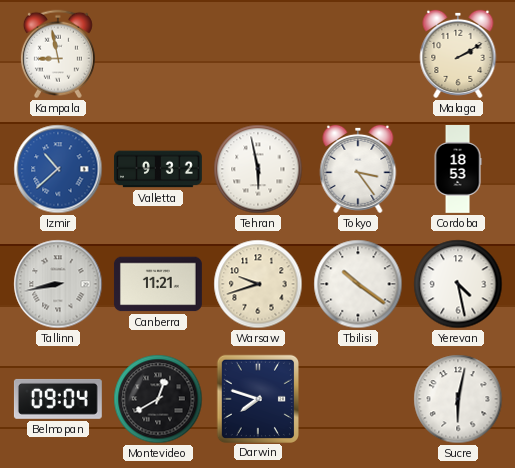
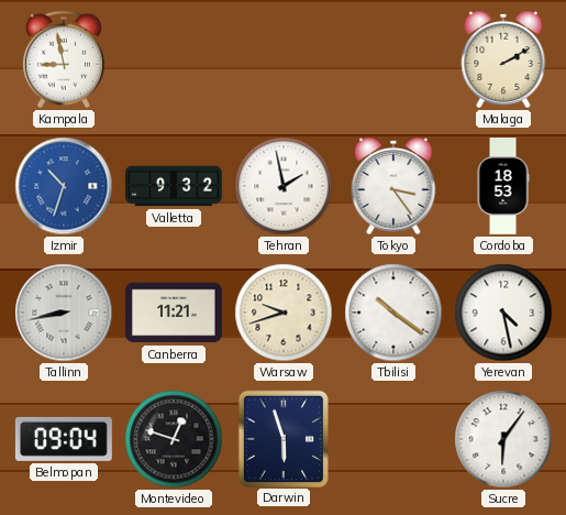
Izmir: 10:38 -> 10:33 (64, 186)
Tehran: 5:58 -> 1:58 (284, 186)
Montevideo: 12:40 -> 12:48 (174, 439)
Darwin: 7:48 -> 5:57 (282, 438)
Sucre: 6:02 -> 6:06 (503, 439)
